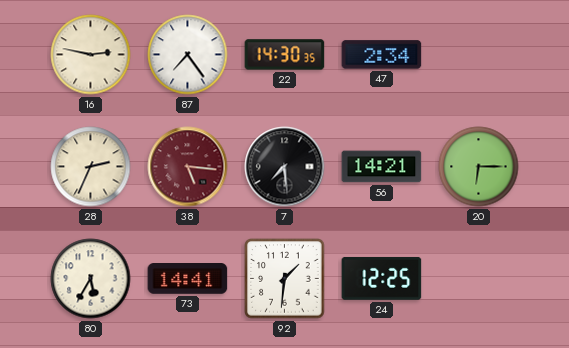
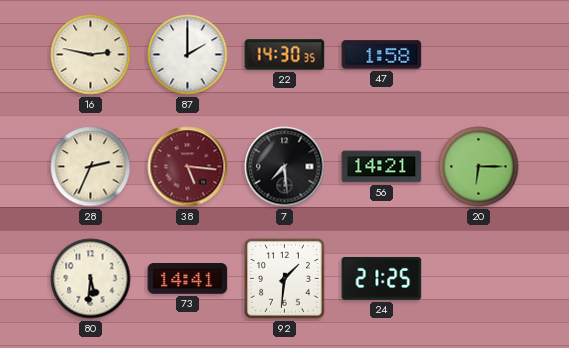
87: 7:24 -> 2:00 (188, 55)
47: 2:34 -> 1:58 (382, 55)
80: 5:35 -> 5:31 (91, 279)
24: 12:25 -> 21:25 (382, 278)
